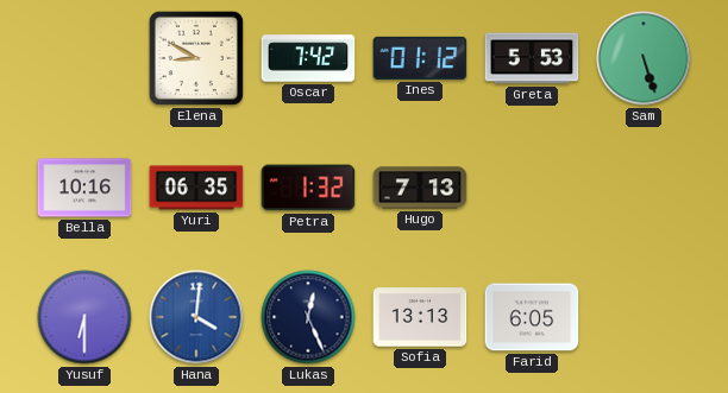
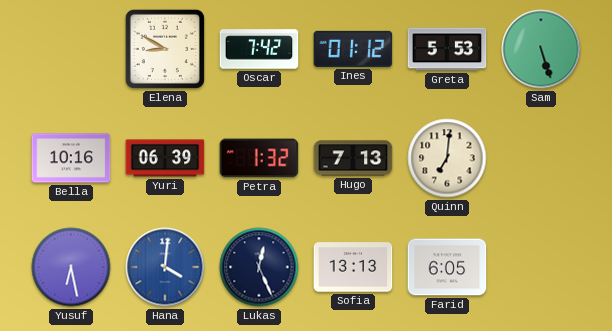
Yuri: 06:35 -> 06:39 (165, 158)
Quinn: none -> 7:01 (447, 158)
Yusuf: 6:30 -> 6:28 (71, 267)
